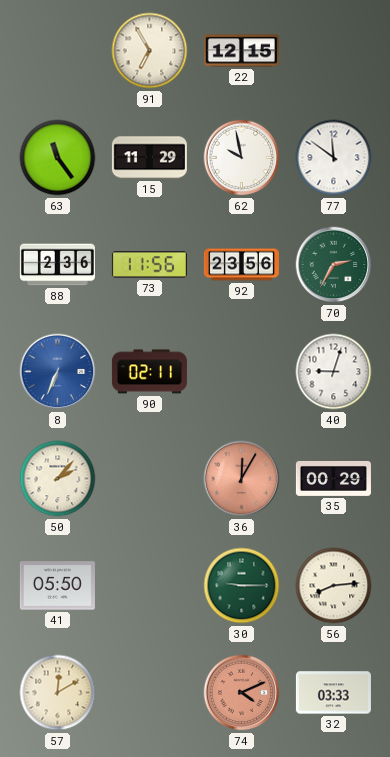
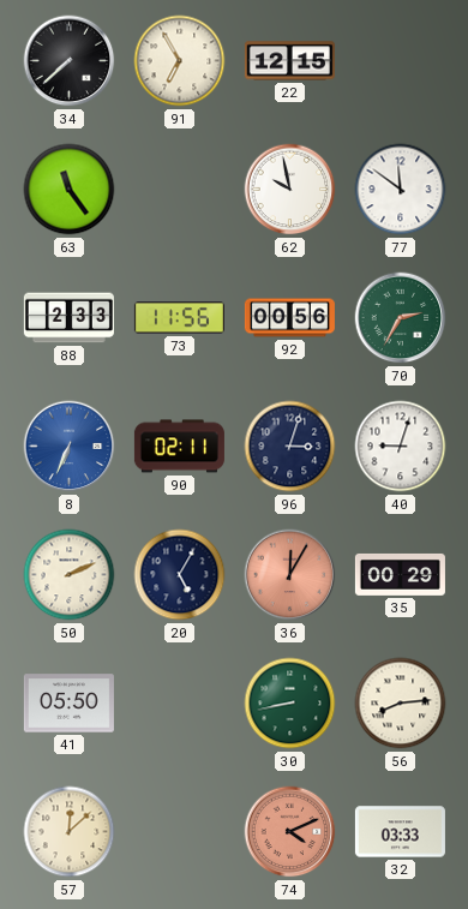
34: none -> 7:38 (70, 61)
15: 11:29 -> none (149, 158)
88: 2:36 -> 2:33 (68, 318)
92: 23:56 -> 00:56 (289, 318)
96: none -> 3:03 (290, 447)
50: 2:07 -> 2:11 (70, 575)
20: none -> 5:05 (180, 575)
30: 9:15 -> 8:43 (290, 704)
57: 12:10 -> 12:08 (70, 832)
